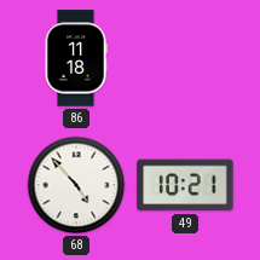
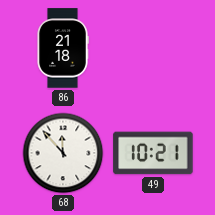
86: 11:18 -> 21:18 (63, 48)
68: 4:53 -> 11:53 (63, 153)
